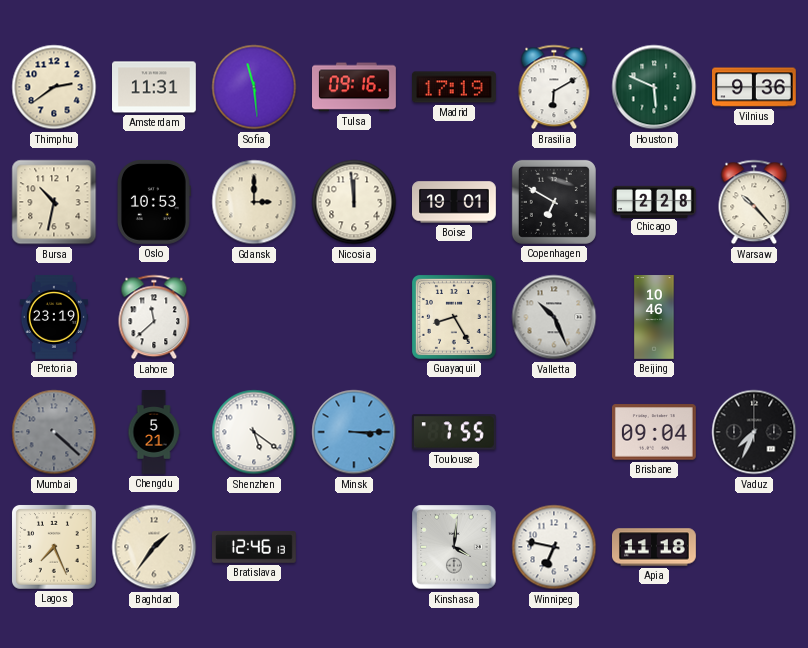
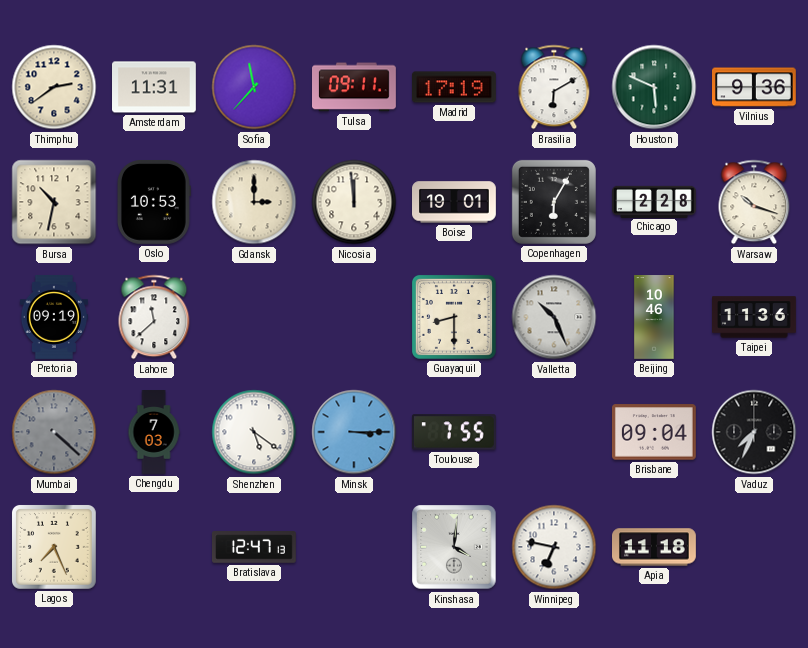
Sofia: 11:29 -> 11:37 (254, 87)
Tulsa: 09:16 -> 09:11 (355, 87)
Copenhagen: 6:50 -> 6:05 (554, 202)
Warsaw: 10:23 -> 10:18 (754, 202)
Pretoria: 23:19 -> 09:19 (54, 318)
Guayaquil: 8:25 -> 8:30 (454, 317)
Taipei: none -> 11:36 (755, 317)
Chengdu: 5:21 -> 7:03 (154, 432)
Baghdad: 1:36 -> none (154, 547)
Bratislava: 12:46 -> 12:47 (255, 547)
